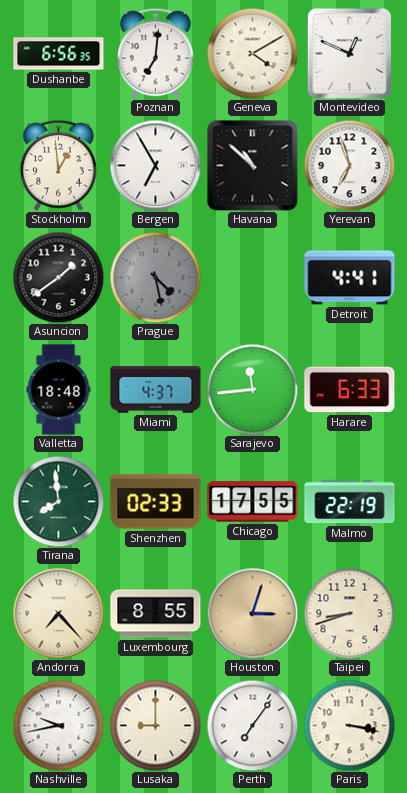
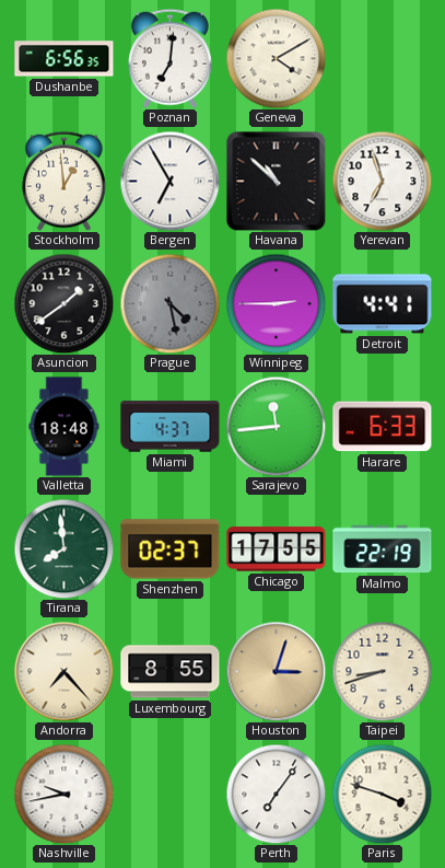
Montevideo: 12:49 -> none (349, 53)
Winnipeg: none -> 2:45 (276, 303)
Shenzhen: 02:33 -> 02:37 (171, 549)
Lusaka: 9:00 -> none (155, 725)
Paris: 3:17 -> 3:48 (382, 794)
